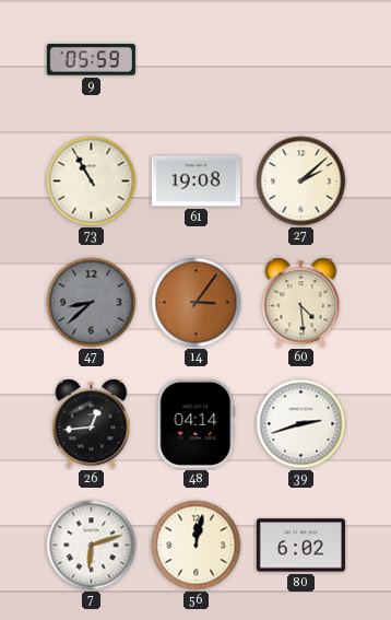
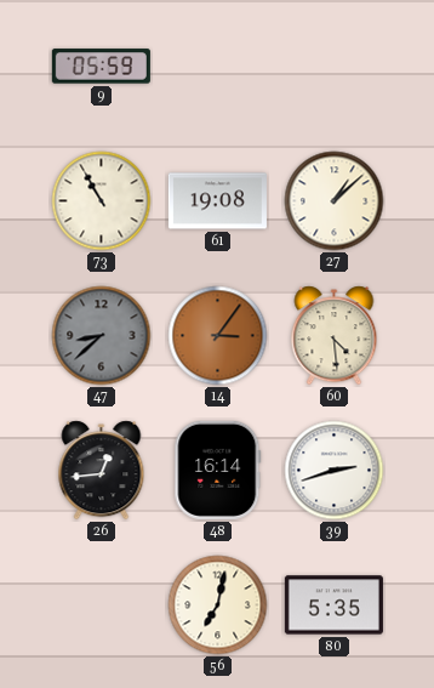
27: 2:08 -> 1:08 (335, 201)
48: 04:14 -> 16:14 (218, 470)
7: 6:12 -> none (92, 546)
56: 12:02 -> 7:02 (218, 605)
80: 6:02 -> 5:35 (333, 605)
